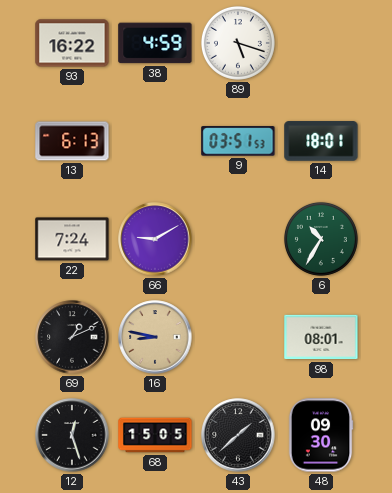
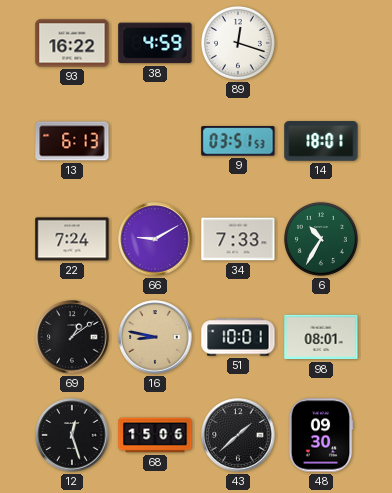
89: 5:18 -> 12:18 (238, 43)
34: none -> 7:33 (238, 239)
69: 1:11 -> 1:09 (72, 337)
51: none -> 10:01 (238, 337)
68: 15:05 -> 15:06 (155, 435)
